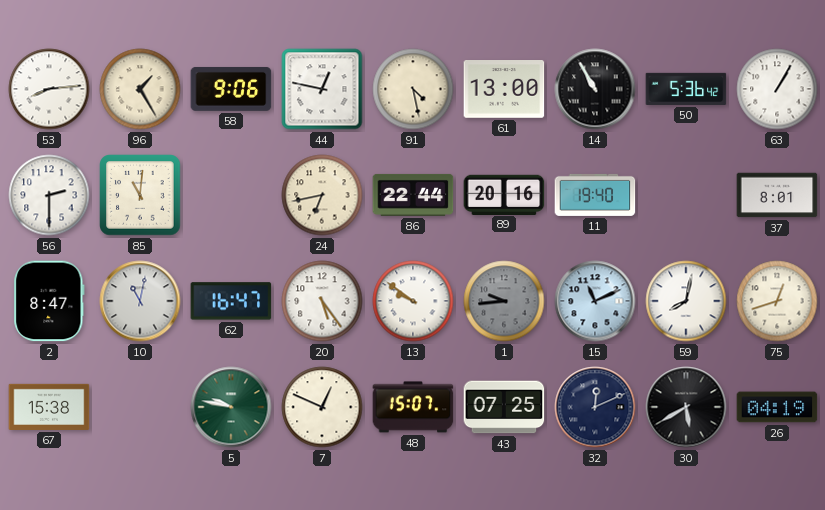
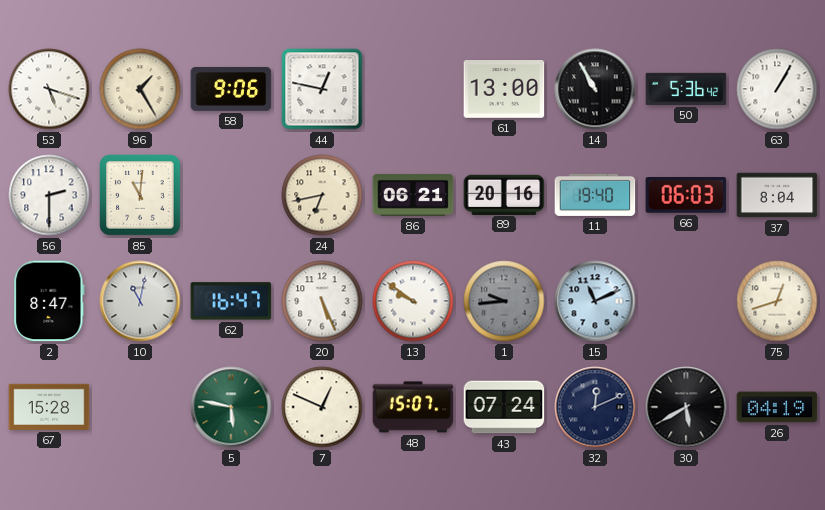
53: 8:14 -> 5:18 (49, 89)
91: 4:28 -> none (413, 89)
86: 22:44 -> 06:21 (413, 195)
66: none -> 06:03 (686, 196)
37: 8:01 -> 8:04 (777, 195)
20: 5:24 -> 5:26 (322, 301)
59: 8:02 -> none (686, 301)
67: 15:38 -> 15:28 (49, 407)
5: 9:47 -> 5:47 (231, 407)
43: 07:25 -> 07:24 (504, 407)
